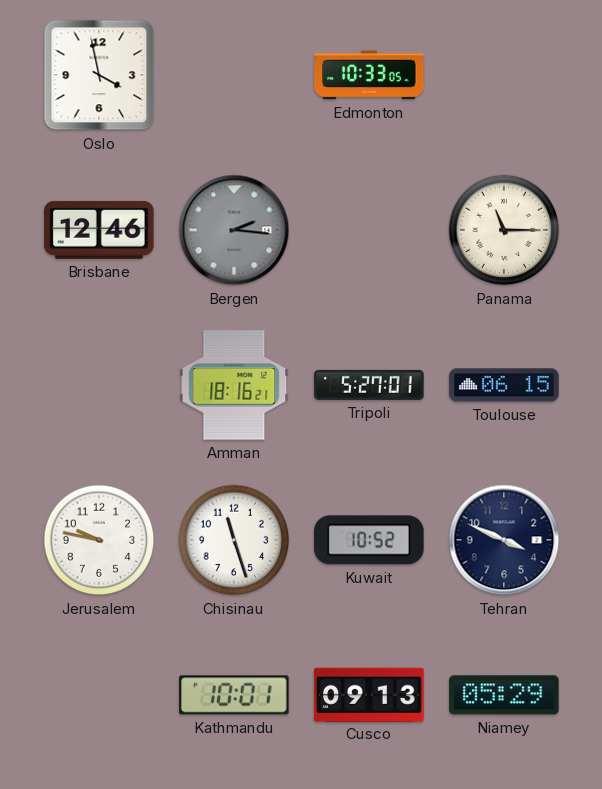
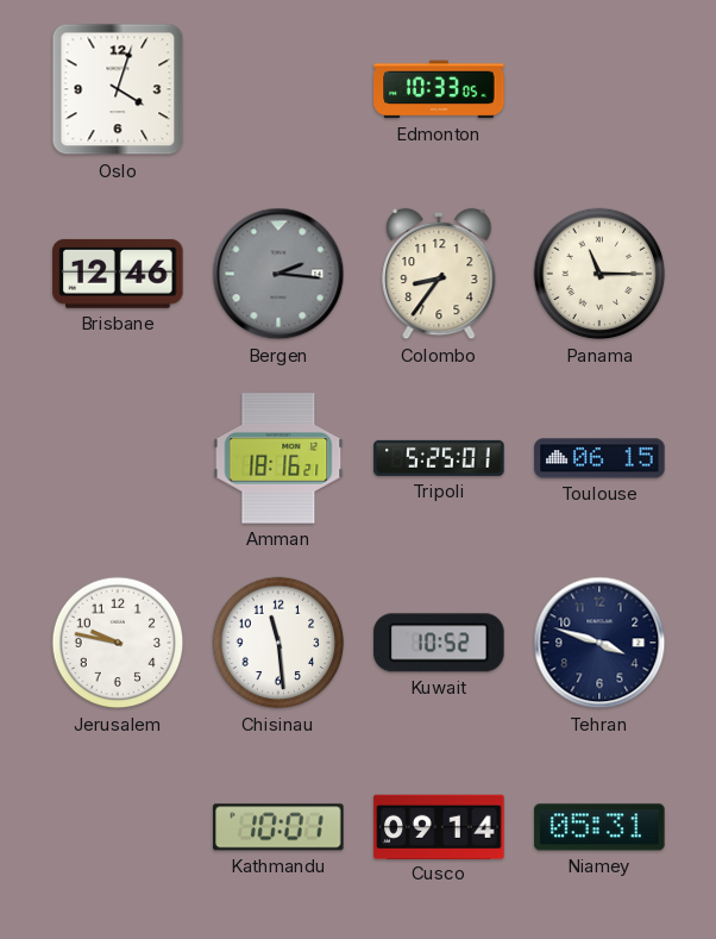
Oslo: 3:58 -> 4:03 (118, 89)
Colombo: none -> 8:36 (439, 274)
Tripoli: 5:27 -> 5:25 (439, 458)
Chisinau: 11:27 -> 11:29 (278, 643)
Tehran: 3:49 -> 3:48 (599, 643)
Cusco: 09:13 -> 09:14 (439, 826)
Niamey: 05:29 -> 05:31 (599, 827)
